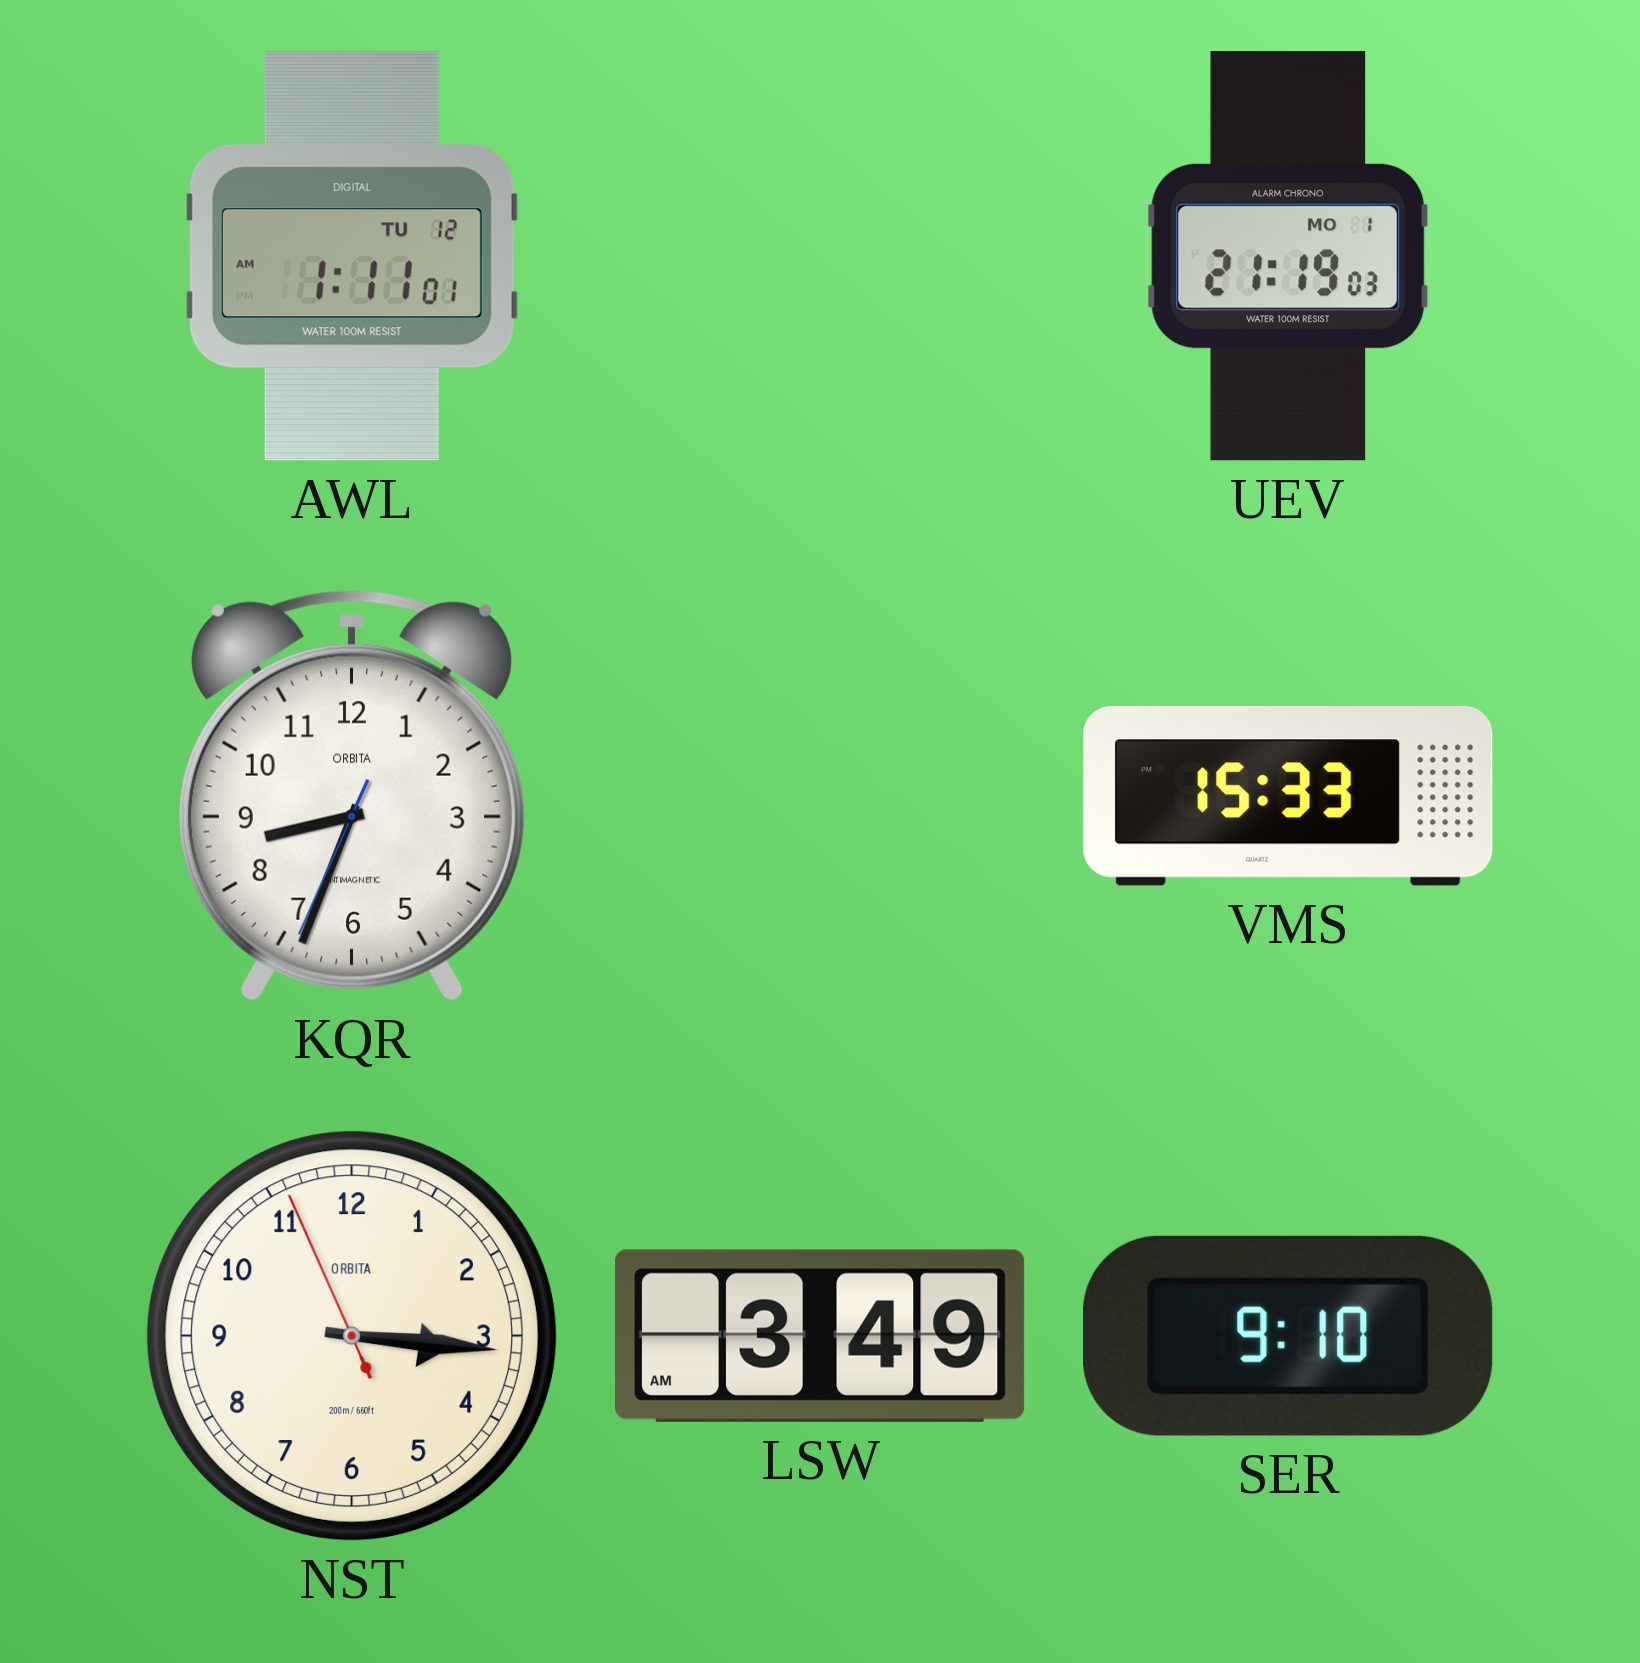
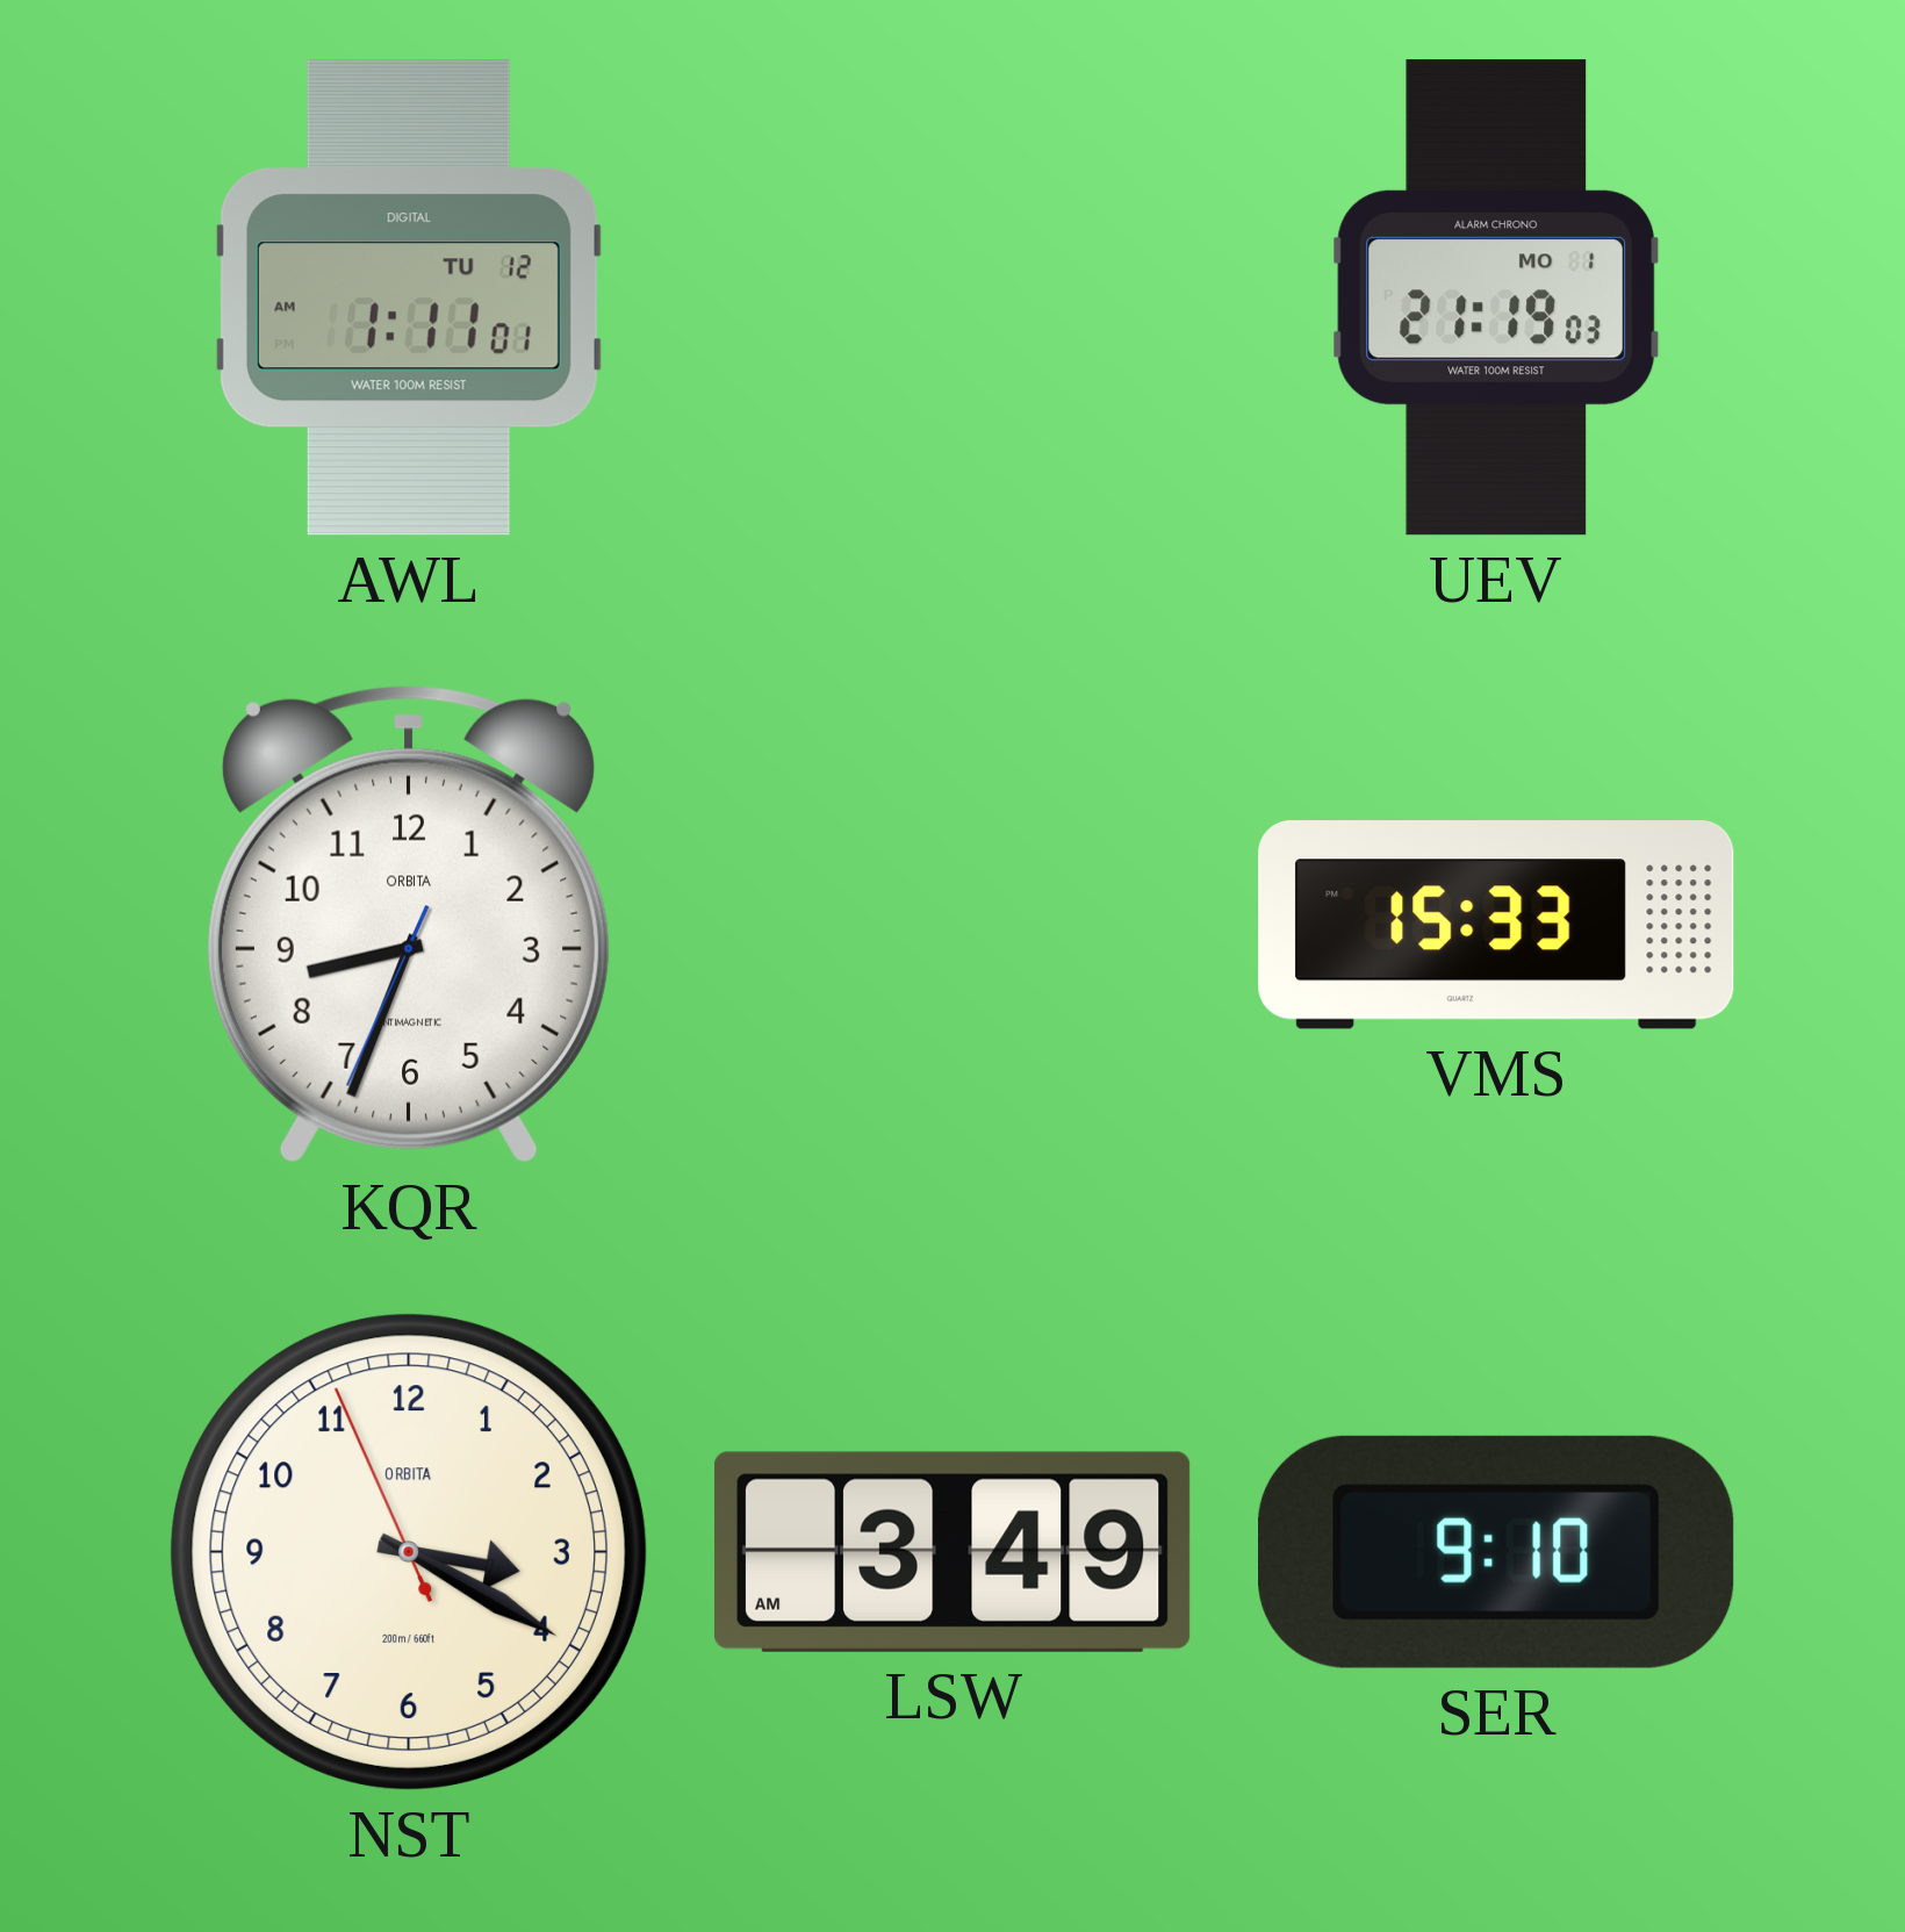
NST: 3:15 -> 3:19 (409, 1552)
